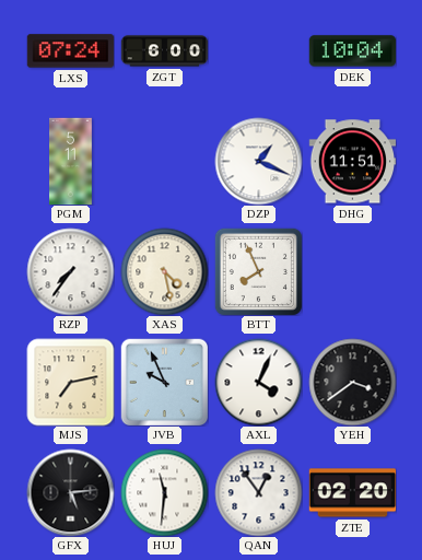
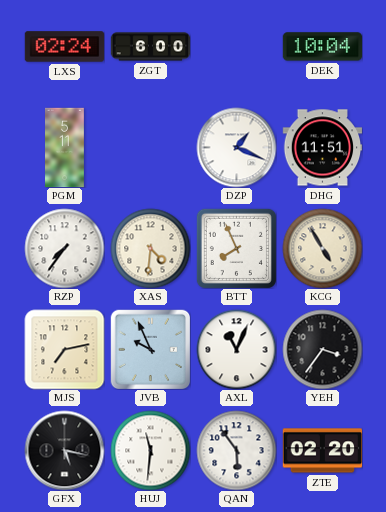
LXS: 07:24 -> 02:24 (64, 47)
XAS: 4:28 -> 4:31 (150, 248)
KCG: none -> 4:55 (322, 248)
AXL: 4:04 -> 11:04 (236, 349)
YEH: 3:39 -> 3:36 (322, 349)
GFX: 5:14 -> 5:17 (64, 450)
QAN: 12:54 -> 5:54 (236, 450)
